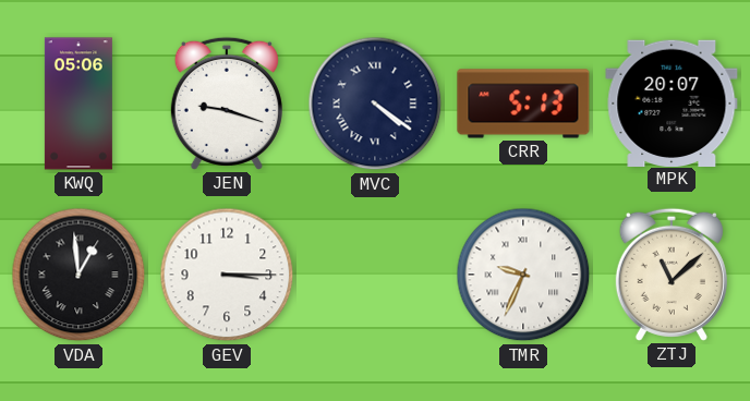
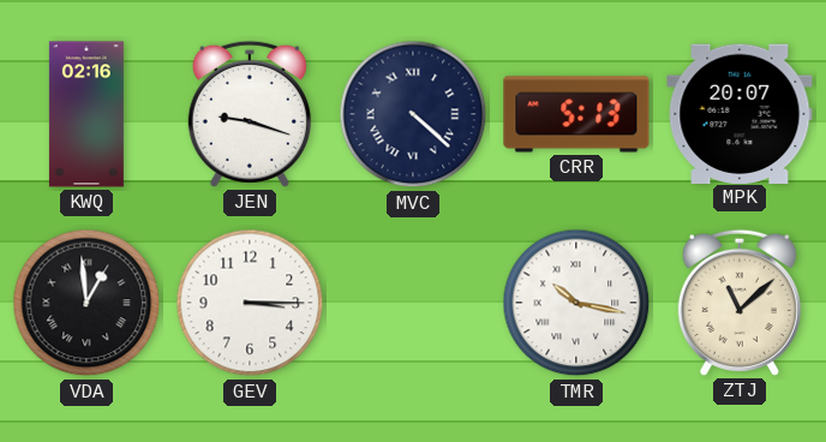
KWQ: 05:06 -> 02:16 (86, 114)
MVC: 4:21 -> 4:22 (413, 114)
TMR: 9:34 -> 10:17 (576, 303)
